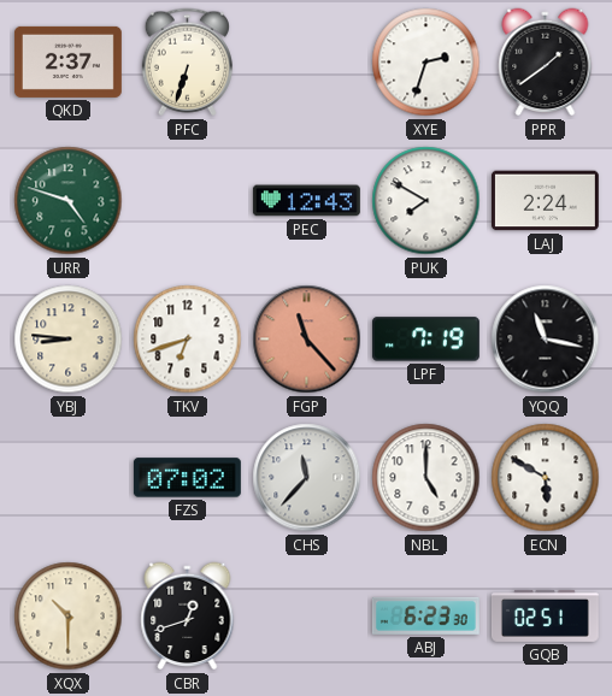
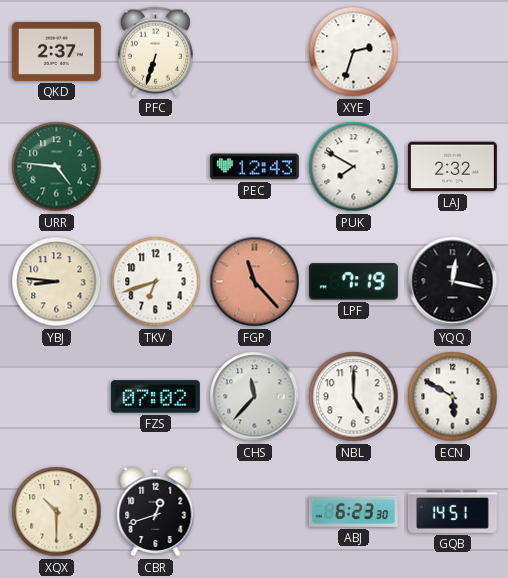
PPR: 1:39 -> none (546, 63)
URR: 4:48 -> 4:46 (57, 167)
LAJ: 2:24 -> 2:32 (452, 167)
YQQ: 11:17 -> 12:17 (453, 282)
GQB: 02:51 -> 14:51 (452, 511)
